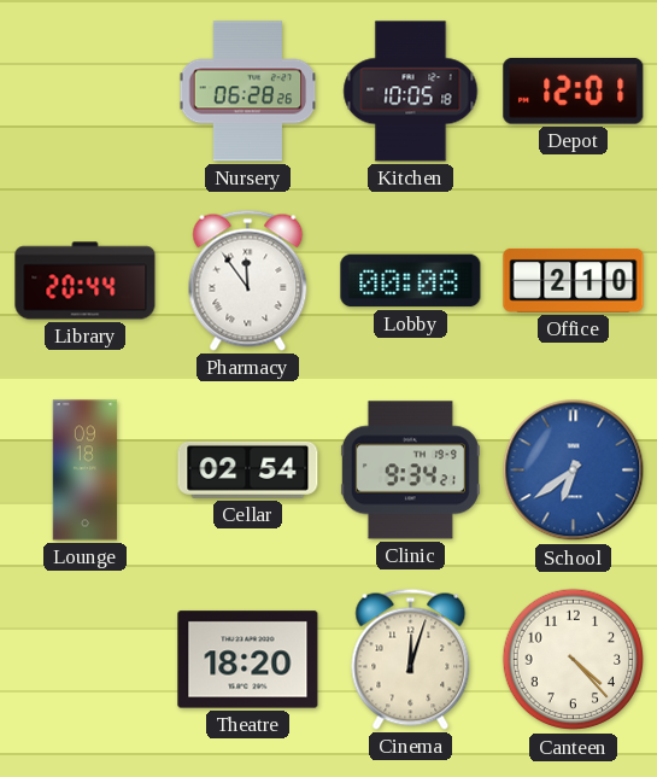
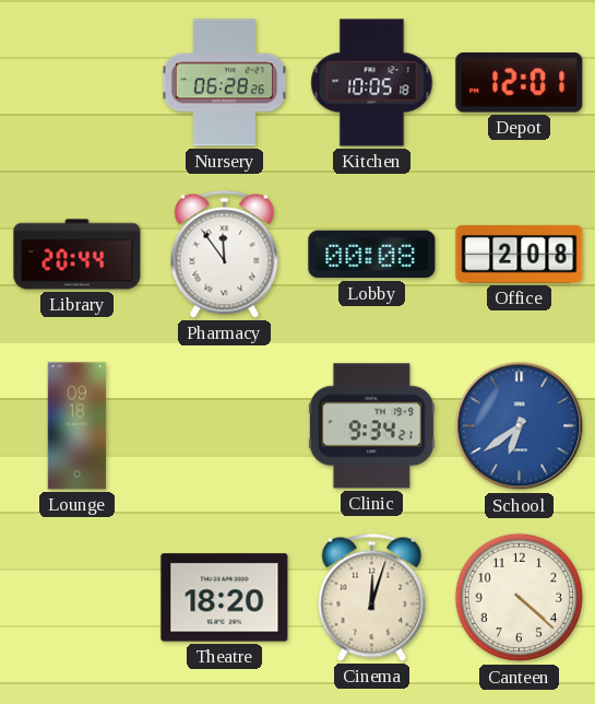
Office: 2:10 -> 2:08 (520, 255)
Cellar: 02:54 -> none (248, 469)
Canteen: 4:23 -> 4:22 (520, 598)
